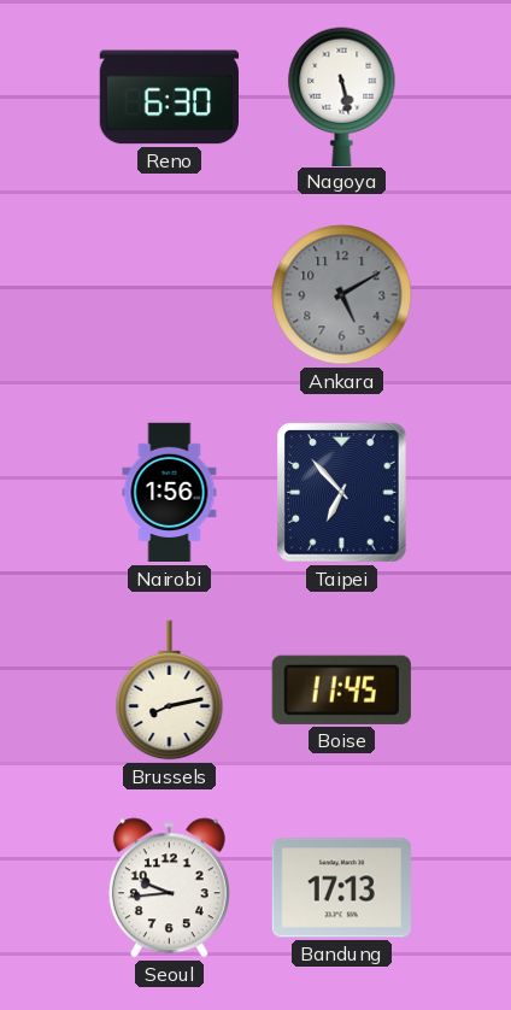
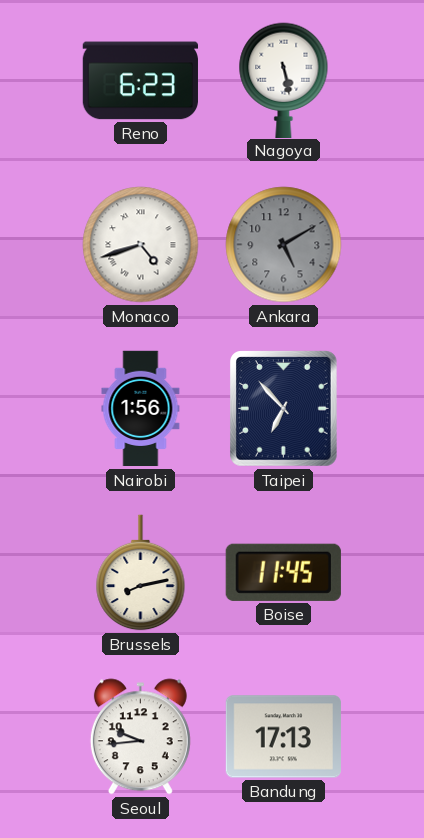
Reno: 6:30 -> 6:23 (140, 81)
Monaco: none -> 4:42 (141, 245)
